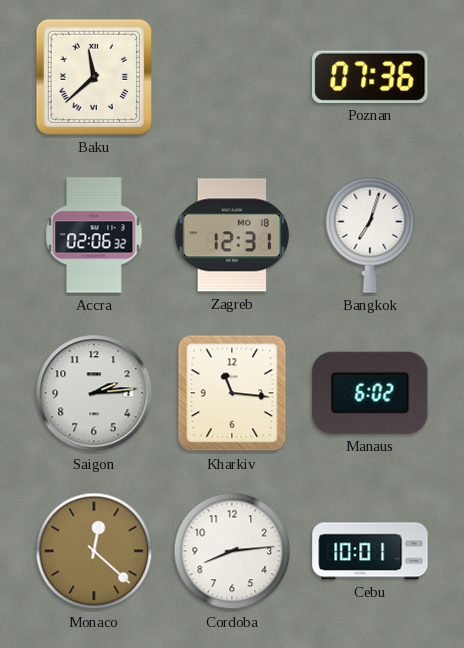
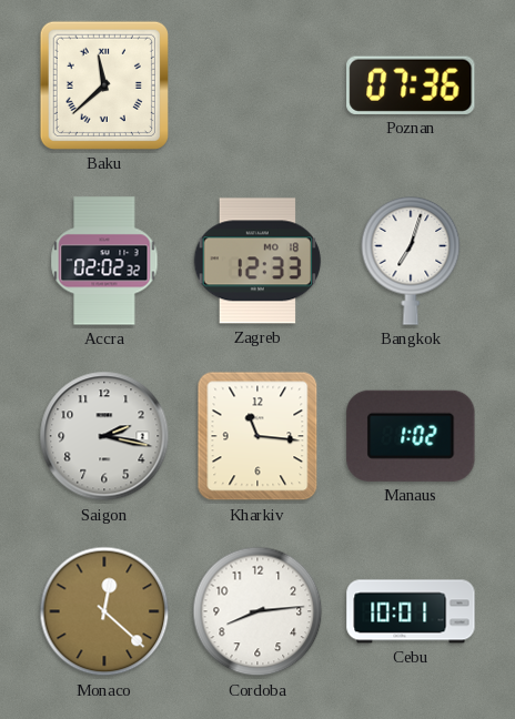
Accra: 02:06 -> 02:02 (104, 261)
Zagreb: 12:31 -> 12:33 (257, 261)
Saigon: 2:14 -> 2:17 (104, 436)
Manaus: 6:02 -> 1:02 (411, 436)
